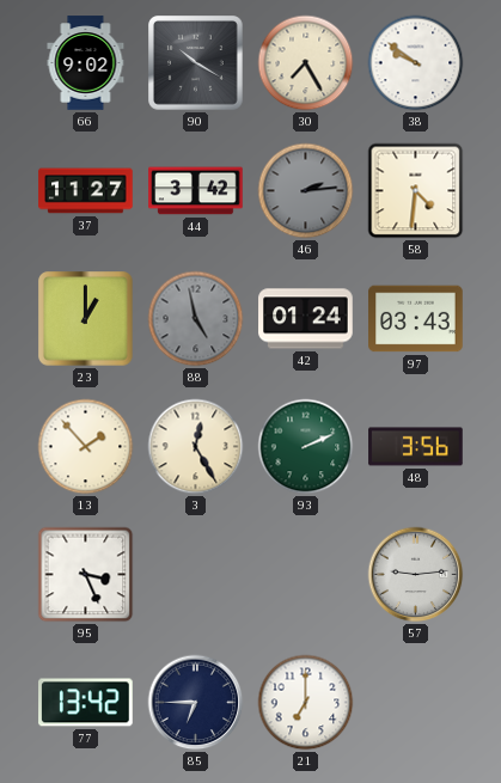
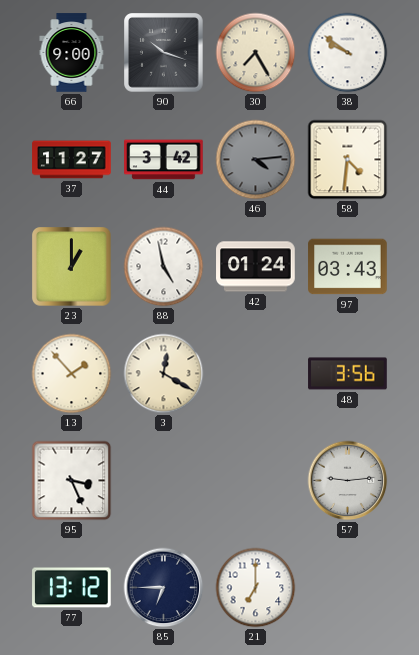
66: 9:02 -> 9:00 (72, 53)
90: 10:20 -> 10:18 (164, 53)
46: 2:14 -> 4:14 (256, 160)
88 dial: grey -> white (164, 267)
3: 12:25 -> 12:20 (164, 374)
93: 2:11 -> none (306, 447)
77: 13:42 -> 13:12 (72, 588)
